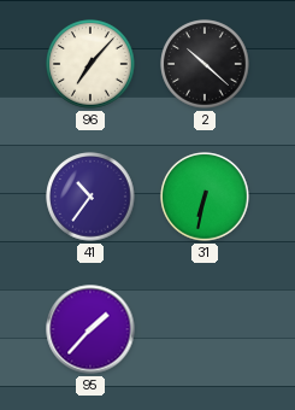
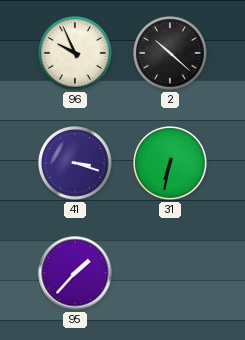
96: 7:07 -> 9:56 (75, 53)
41: 10:36 -> 3:18 (75, 163)
